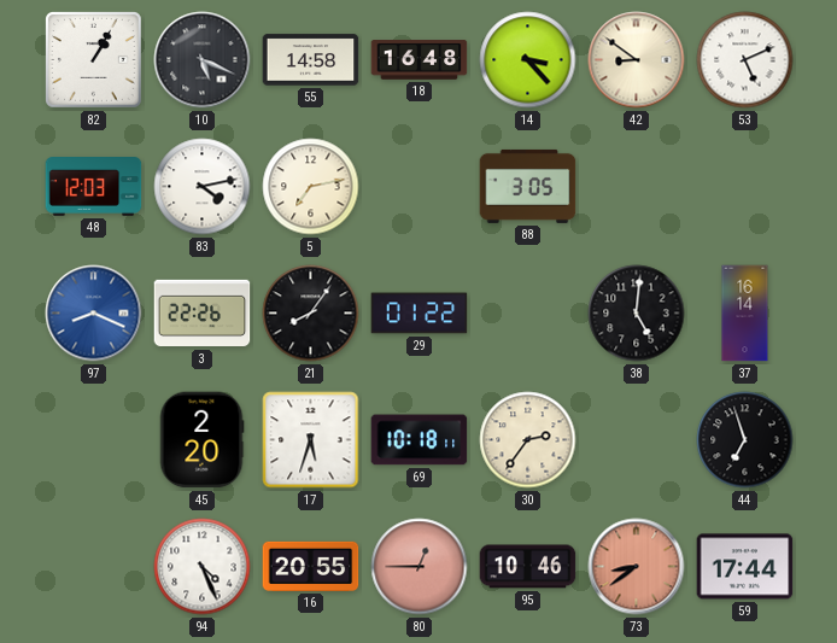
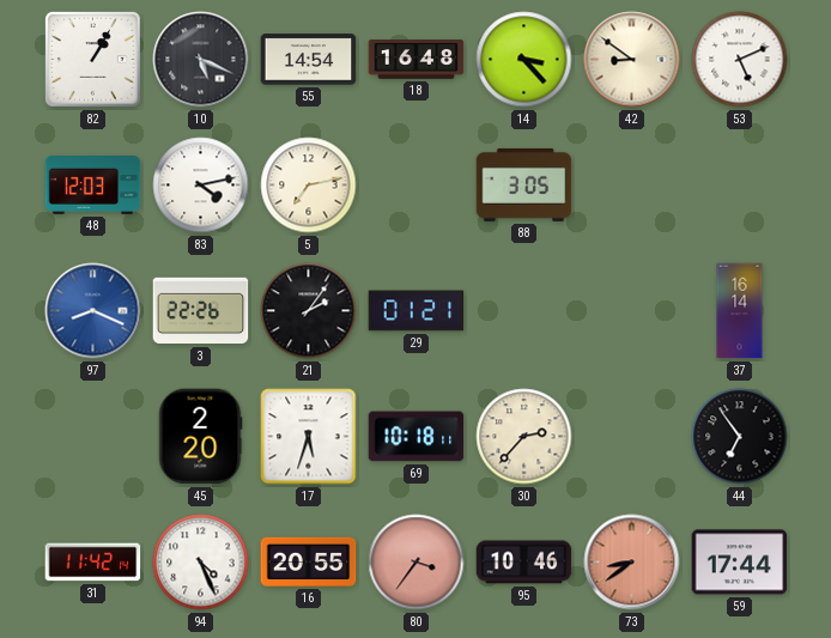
55: 14:58 -> 14:54 (309, 60)
21: 8:06 -> 2:06 (309, 311)
29: 01:22 -> 01:21 (417, 311)
38: 5:01 -> none (637, 314)
30: 2:36 -> 2:37 (524, 437)
44: 6:57 -> 6:54 (740, 437)
31: none -> 11:42 (93, 563)
80: 12:45 -> 3:36 (417, 563)
